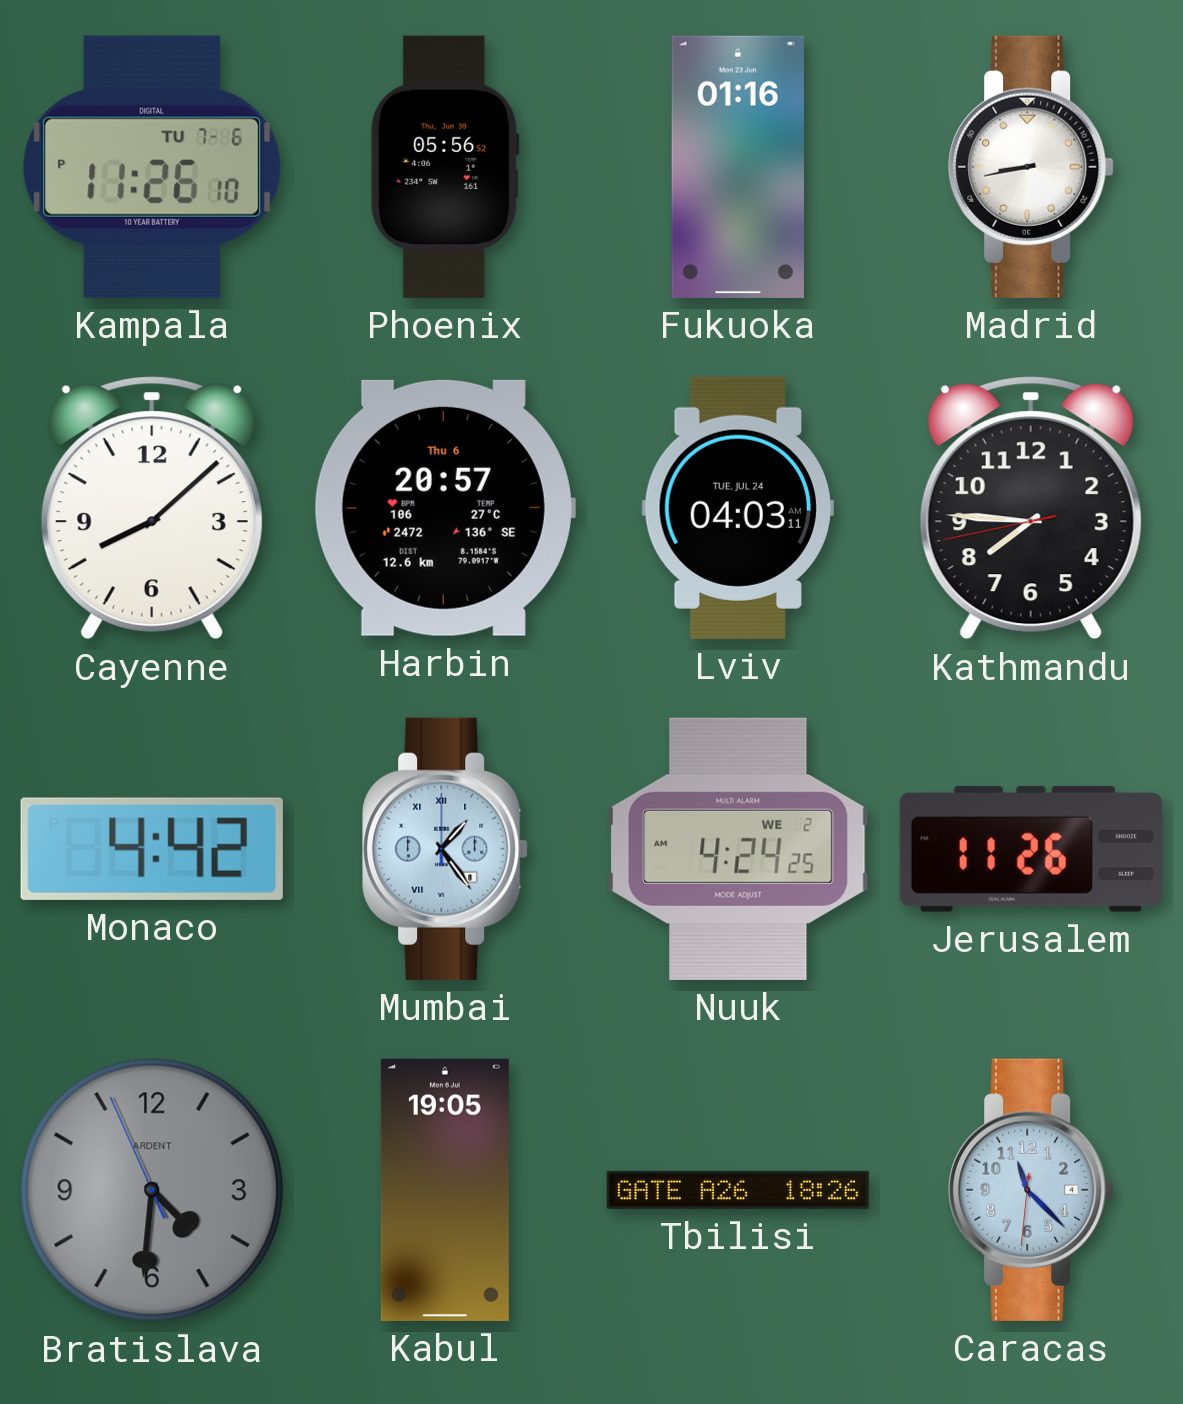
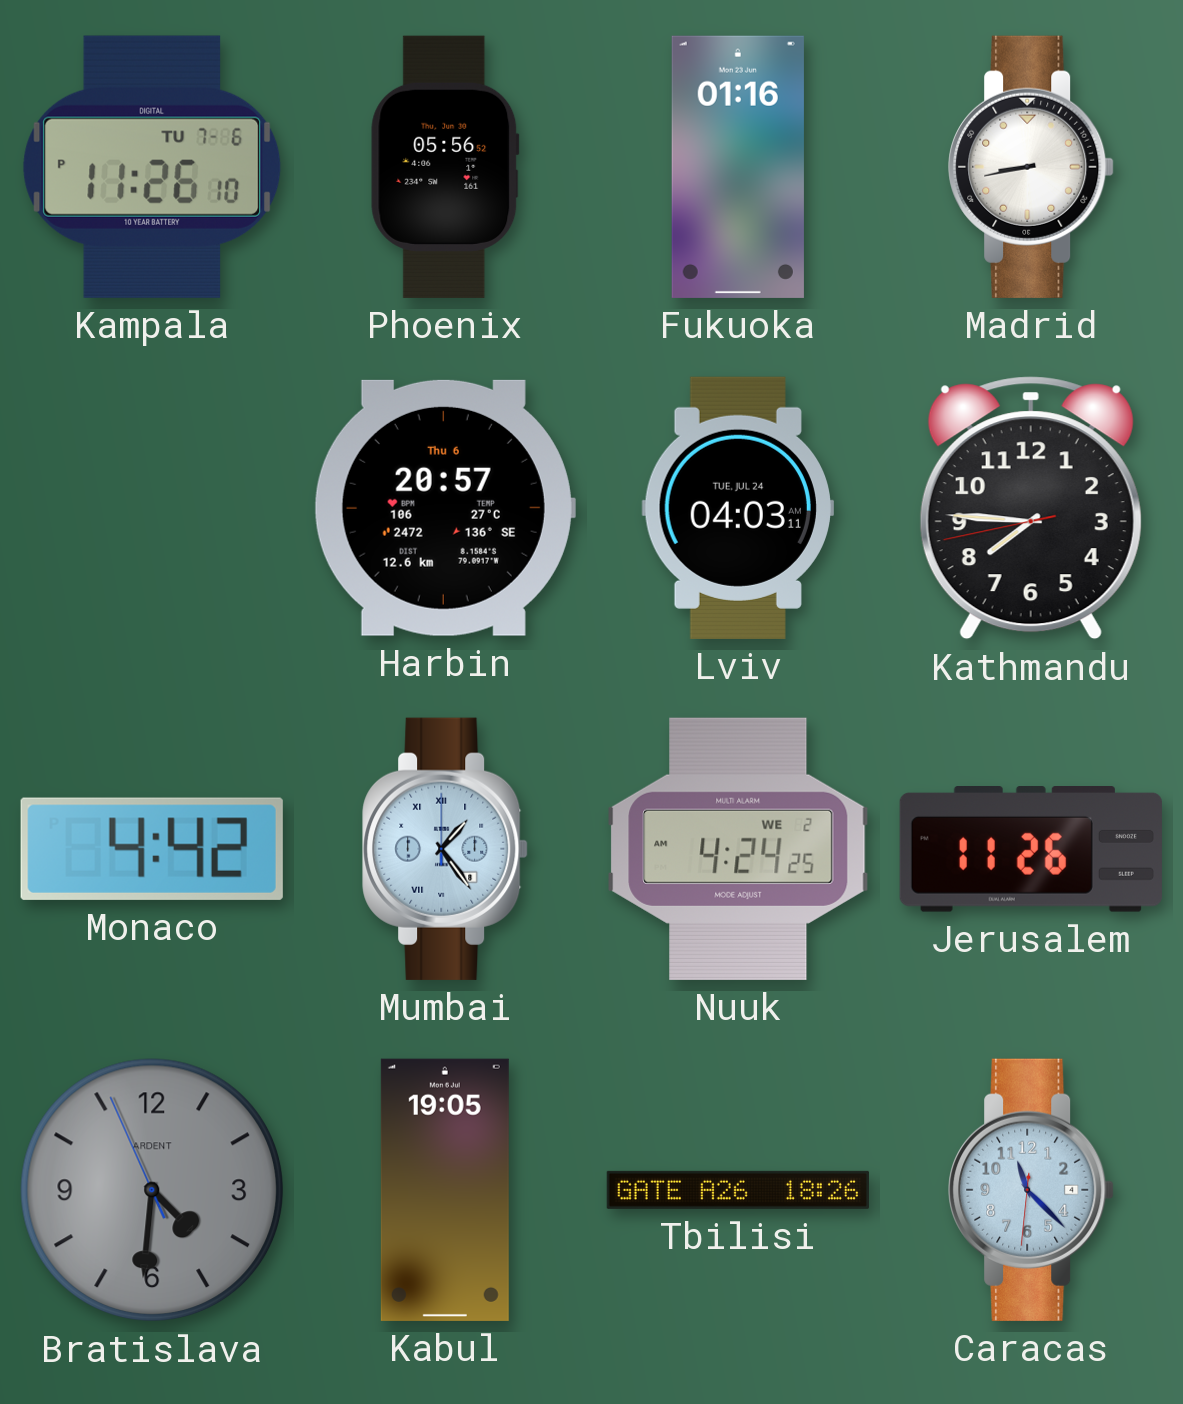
Cayenne: 8:08 -> none (152, 508)
